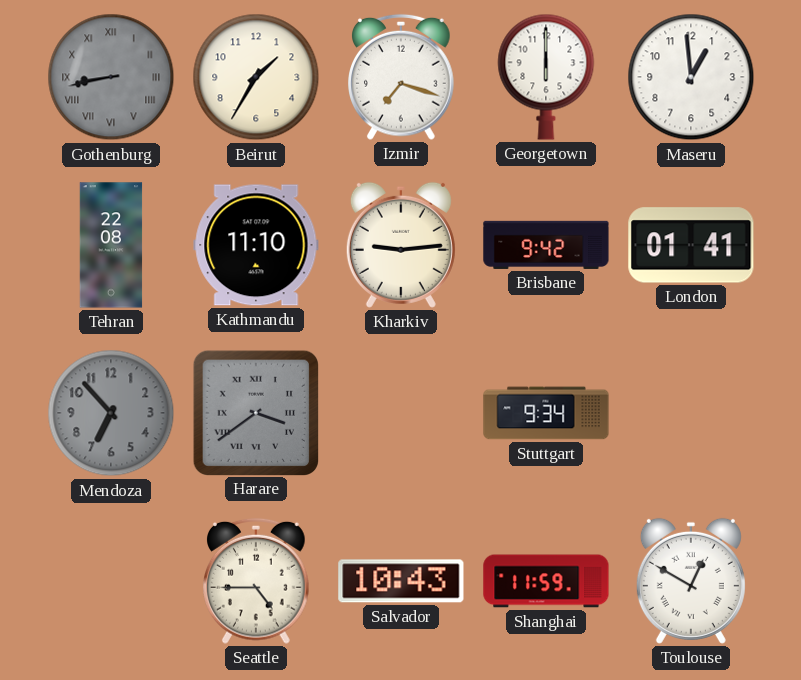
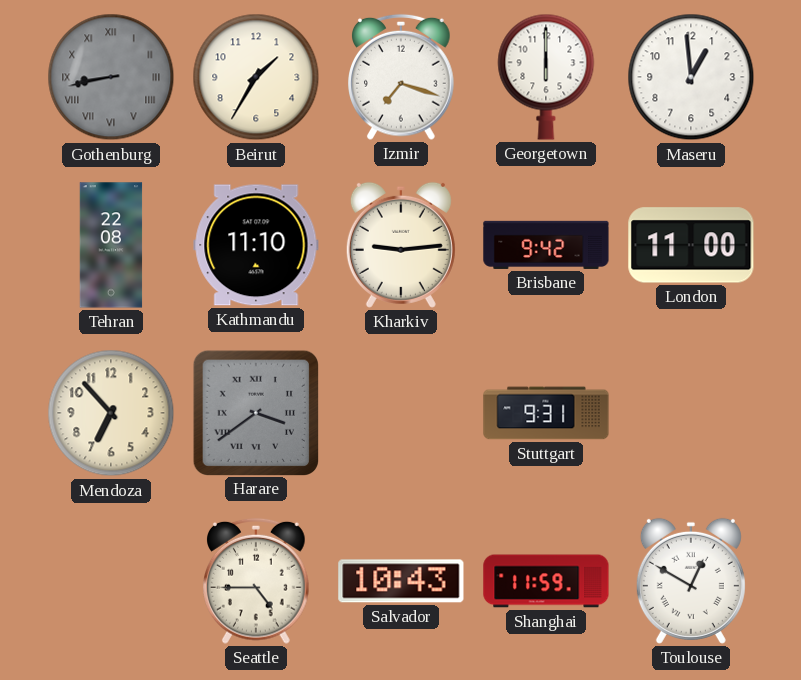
London: 01:41 -> 11:00 (691, 245)
Mendoza dial: grey -> cream (111, 413)
Stuttgart: 9:34 -> 9:31 (546, 413)
